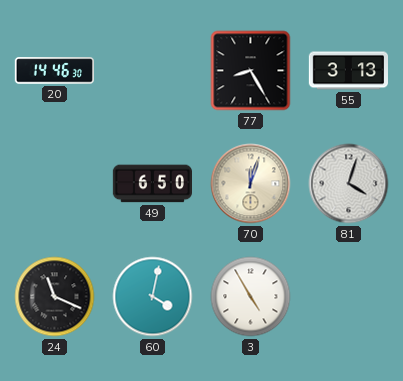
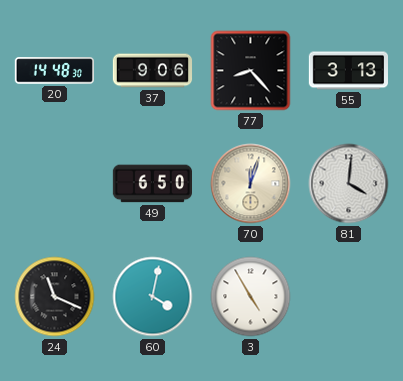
20: 14:46 -> 14:48 (54, 71)
37: none -> 9:06 (153, 71)
77: 8:25 -> 8:23 (251, 71)
81: 4:03 -> 4:01 (349, 184)
